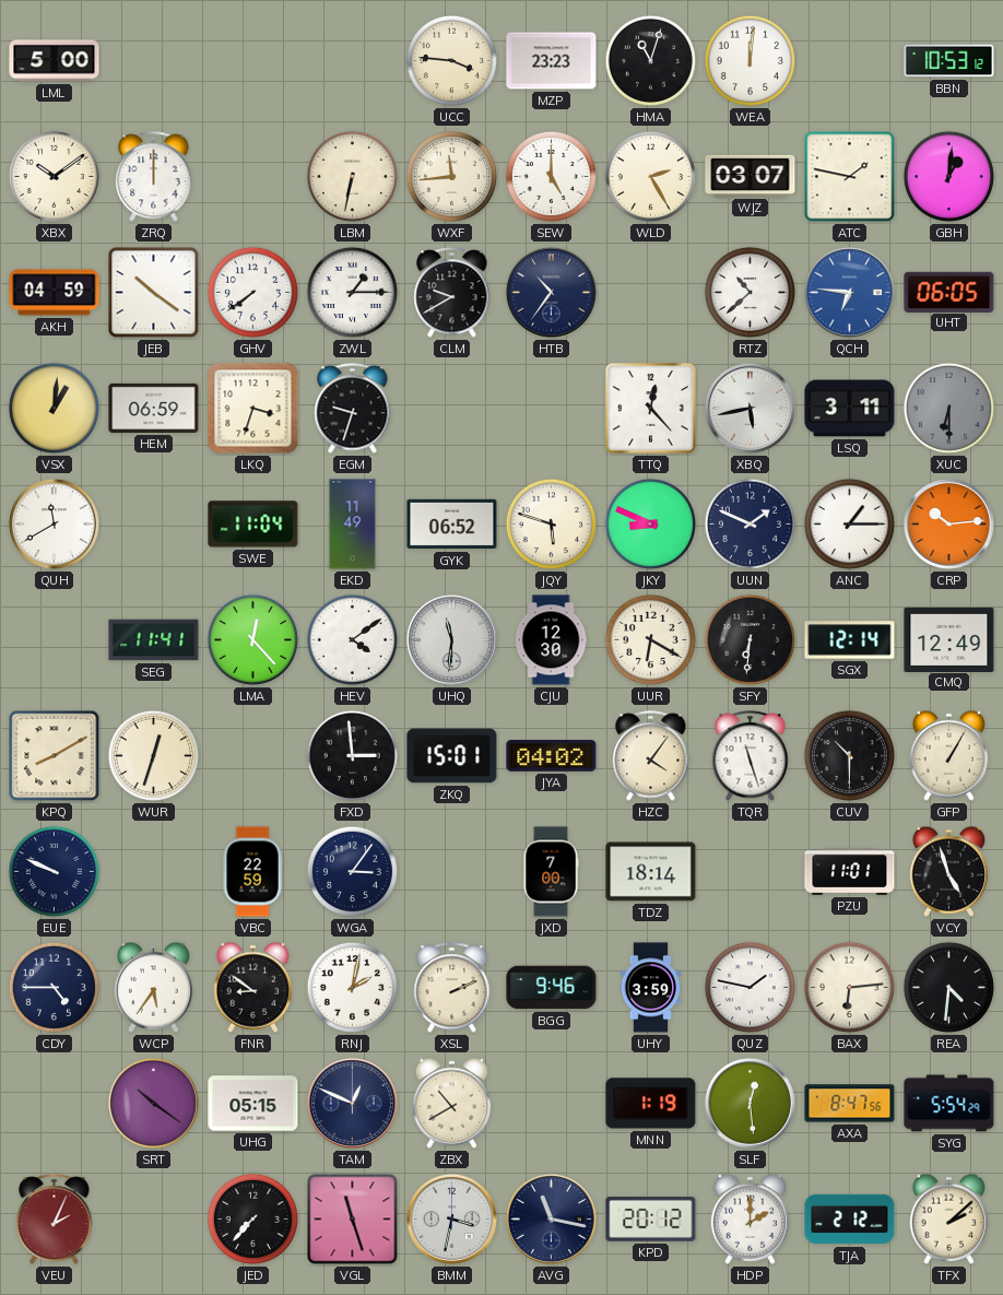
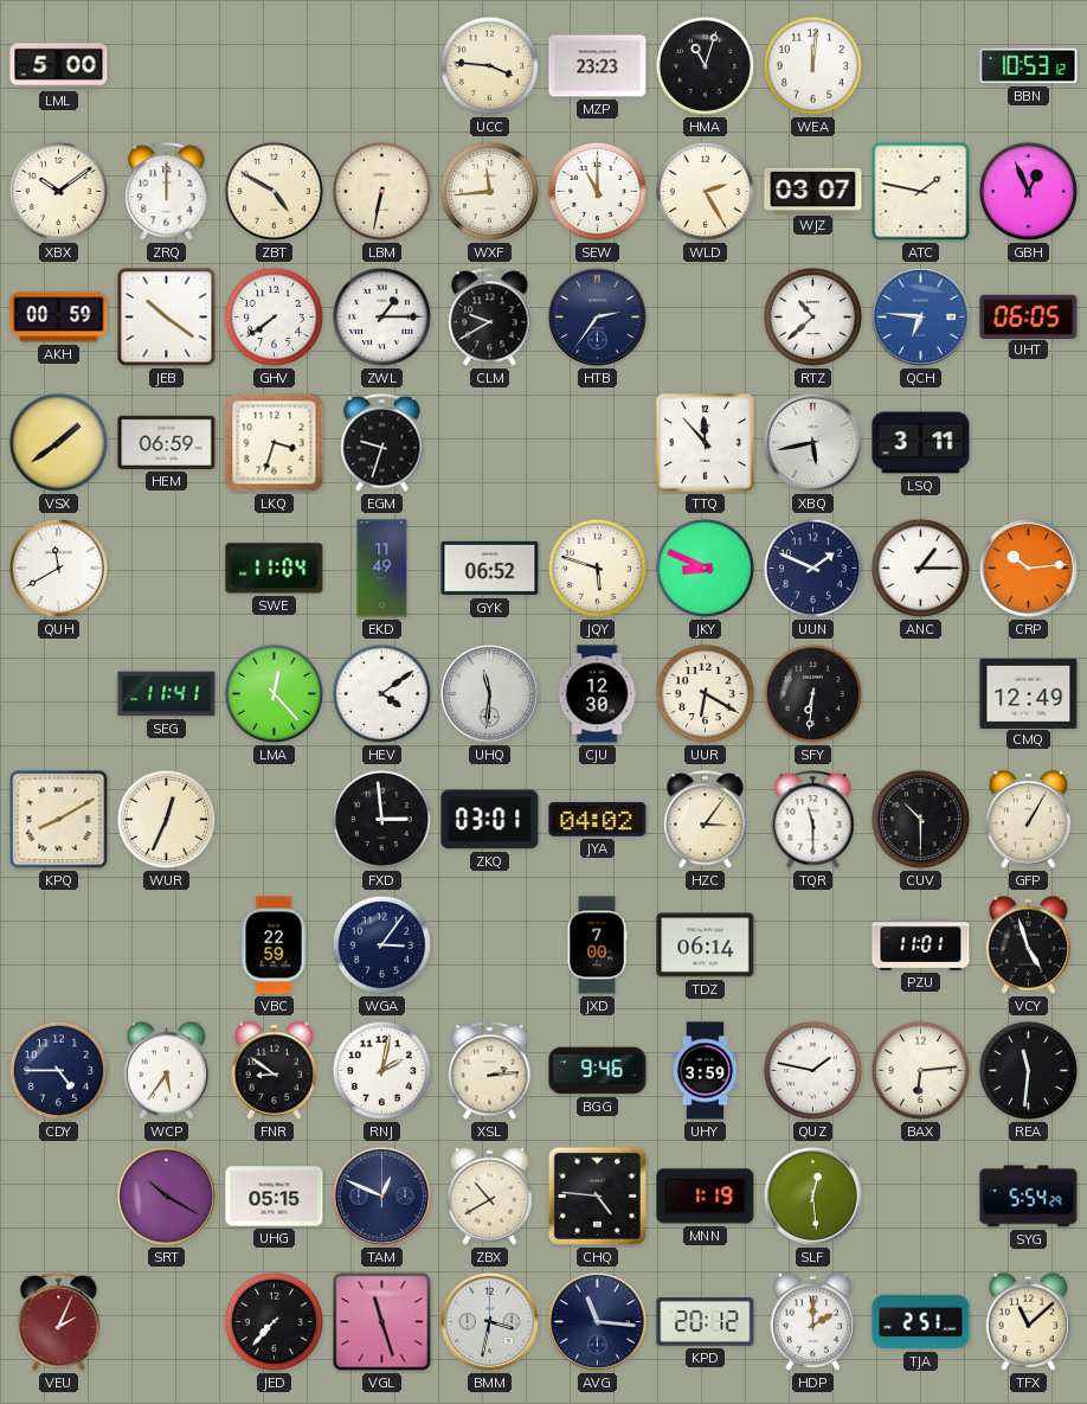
ZBT: none -> 4:50 (274, 191)
SEW: 5:00 -> 11:00 (597, 191)
GBH: 1:01 -> 12:56 (1028, 191)
AKH: 04:59 -> 00:59 (59, 318)
HTB: 10:36 -> 2:36 (597, 316)
VSX: 1:01 -> 1:39 (58, 442)
TTQ: 12:23 -> 11:53 (706, 443)
XUC: 6:30 -> none (948, 408)
SGX: 12:14 -> none (850, 640)
WUR: 12:33 -> 12:34 (166, 819)
ZKQ: 15:01 -> 03:01 (490, 820)
HZC: 4:06 -> 3:06 (706, 820)
TQR: 11:27 -> 11:30 (813, 820)
EUE: 9:49 -> none (54, 871)
TDZ: 18:14 -> 06:14 (706, 945)
XSL: 2:11 -> 2:14 (490, 1071)
REA: 4:31 -> 11:31 (1028, 1070)
SRT: 10:21 -> 10:20 (166, 1195)
CHQ: none -> 4:46 (597, 1195)
AXA: 8:47 -> none (850, 1104)
AVG: 11:17 -> 11:16 (597, 1321)
TJA: 2:12 -> 2:51 (921, 1322)
TFX: 2:08 -> 11:08 (1029, 1321)
